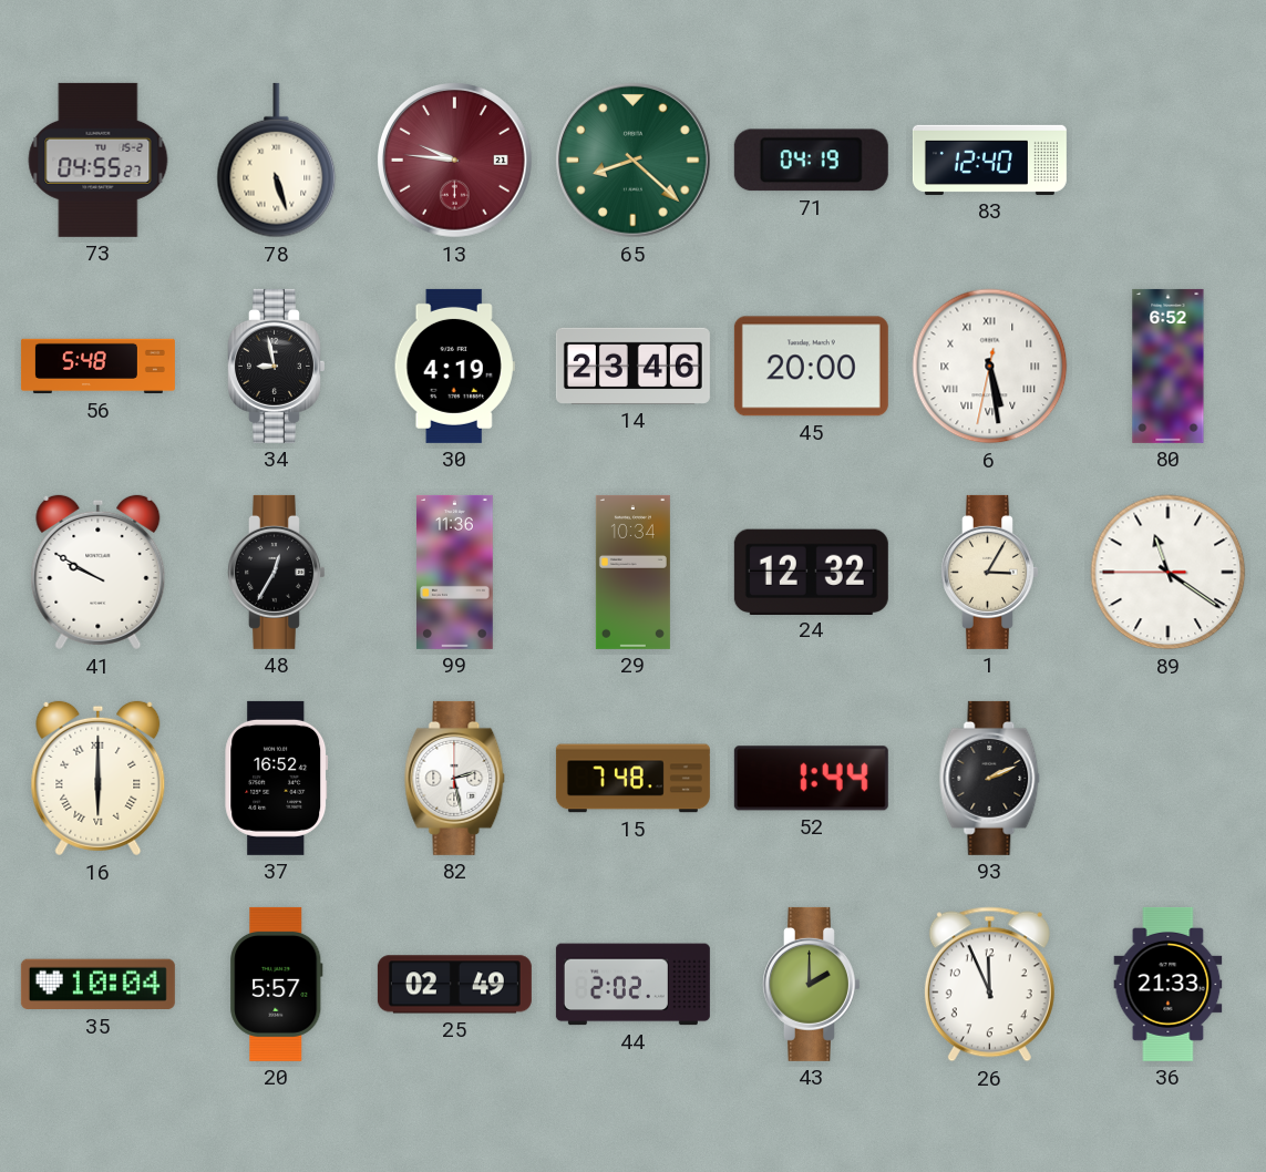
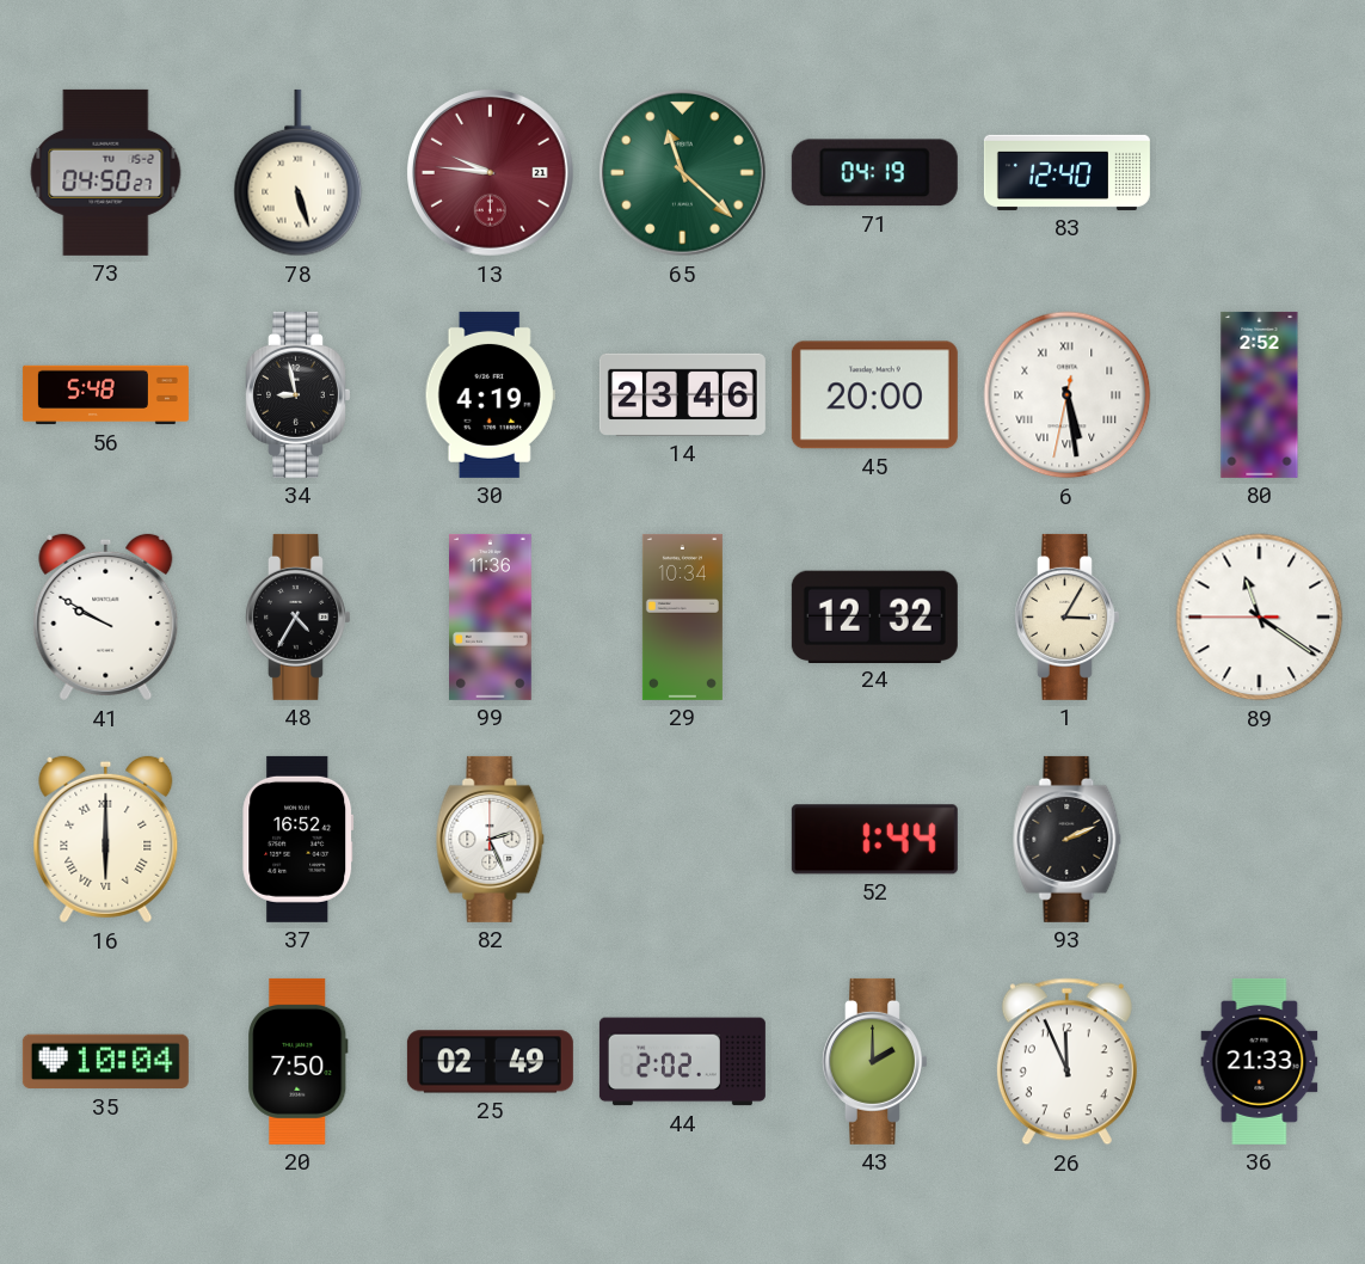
73: 04:55 -> 04:50 (106, 172)
65: 8:22 -> 11:22 (683, 173)
80: 6:52 -> 2:52 (1260, 394)
48: 12:35 -> 4:35 (299, 616)
82: 2:28 -> 2:26 (491, 839)
15: 7:48 -> none (632, 779)
20: 5:57 -> 7:50 (299, 1061)
